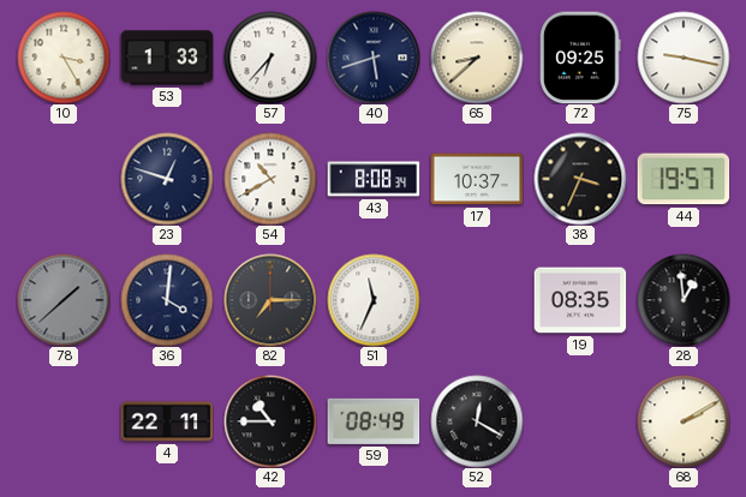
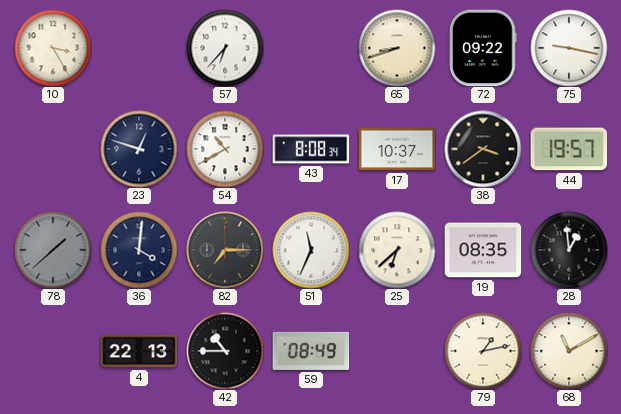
53: 1:33 -> none (167, 58)
40: 5:42 -> none (374, 58)
65: 8:38 -> 8:42 (397, 48)
72: 09:25 -> 09:22 (483, 48)
38: 3:34 -> 3:39 (483, 149)
25: none -> 6:38 (397, 250)
4: 22:11 -> 22:13 (139, 351)
52: 12:20 -> none (477, 421)
79: none -> 1:13 (483, 351)
68: 2:10 -> 11:10 (569, 351)
